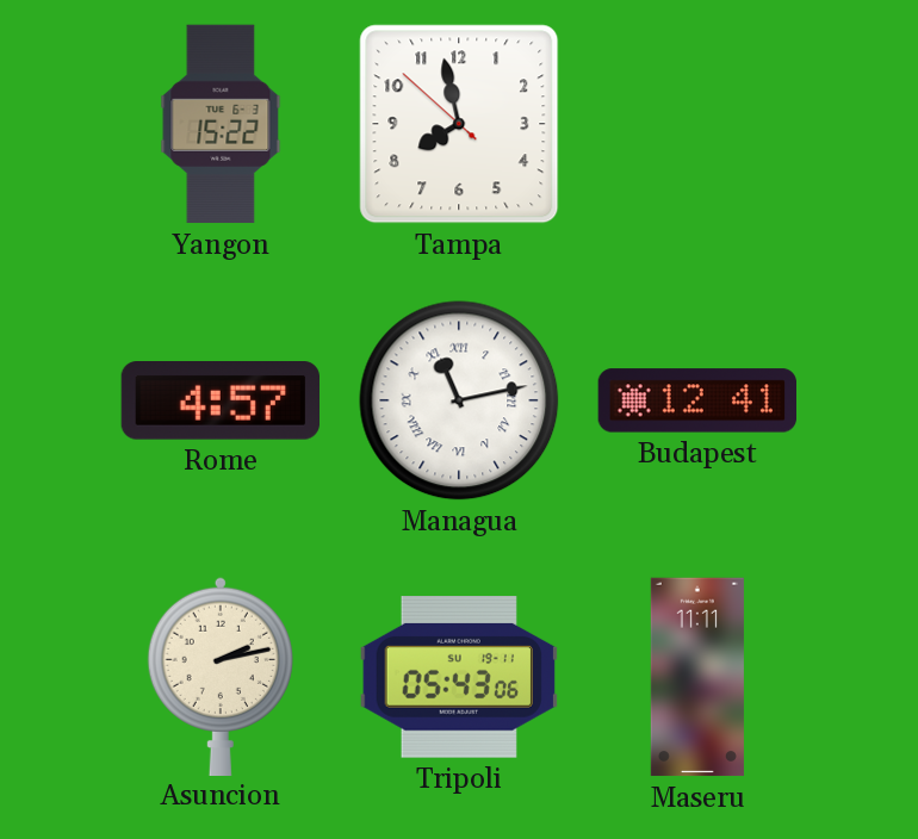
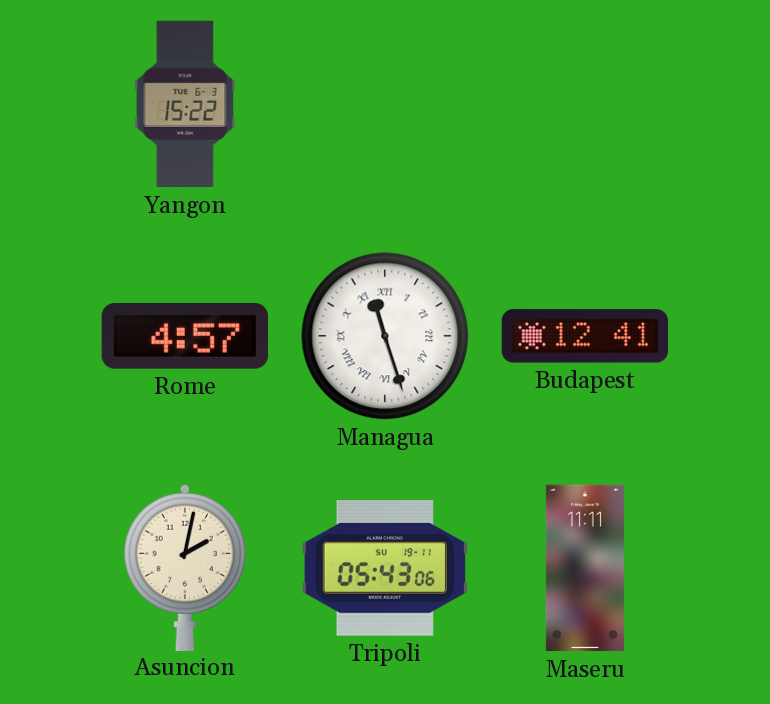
Tampa: 7:57 -> none (459, 124)
Managua: 11:13 -> 11:27 (385, 336)
Asuncion: 2:13 -> 2:02 (185, 567)
